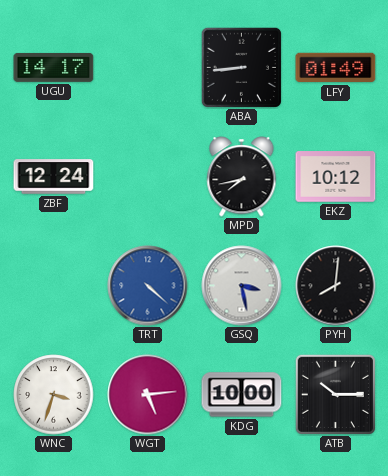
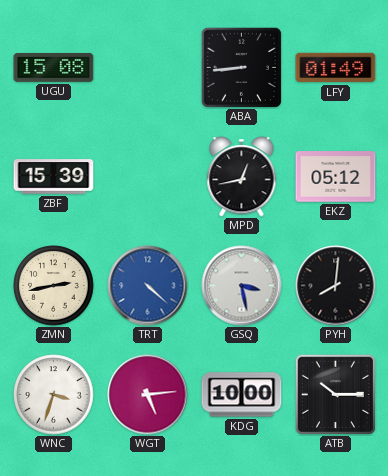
UGU: 14:17 -> 15:08 (54, 68)
ZBF: 12:24 -> 15:39 (54, 177)
MPD: 7:43 -> 12:43 (242, 177)
EKZ: 10:12 -> 05:12 (336, 177)
ZMN: none -> 2:43 (54, 286)
